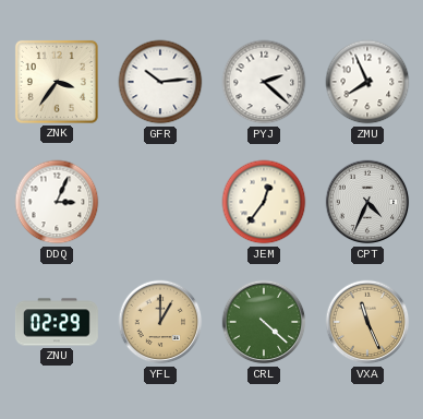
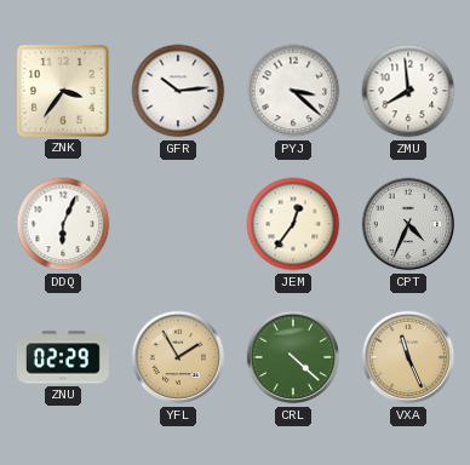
PYJ: 2:22 -> 3:22 (293, 91)
ZMU: 7:56 -> 7:59 (408, 91)
DDQ: 3:04 -> 6:04 (63, 224)
YFL: 1:00 -> 1:55 (178, 357)
